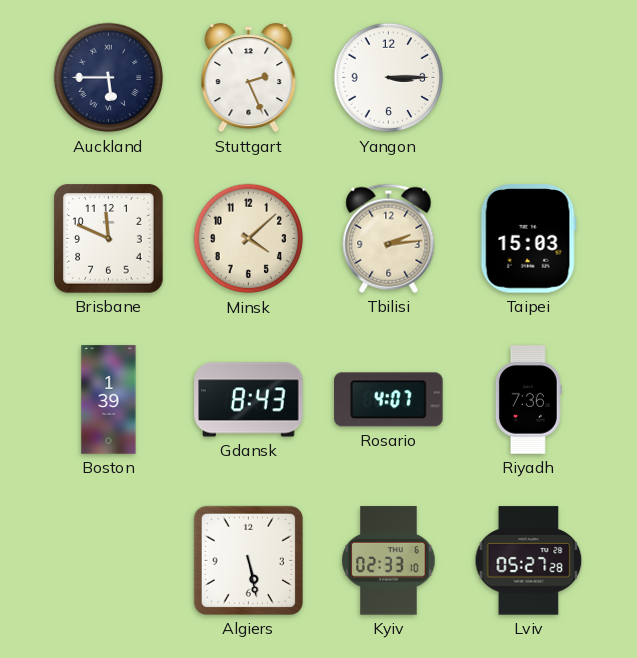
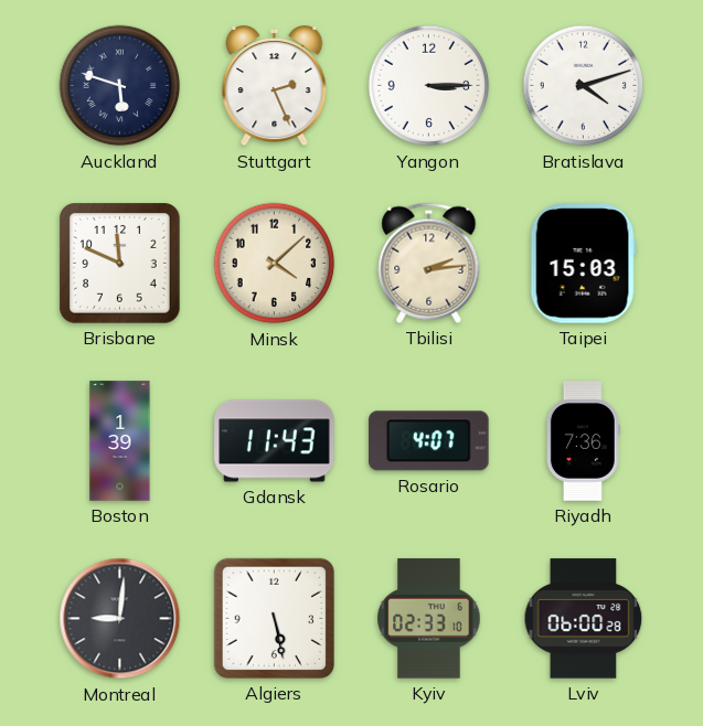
Auckland: 5:45 -> 5:48 (120, 86)
Bratislava: none -> 4:12 (584, 86)
Gdansk: 8:43 -> 11:43 (275, 441)
Montreal: none -> 9:01 (120, 619)
Lviv: 05:27 -> 06:00 (584, 619)
